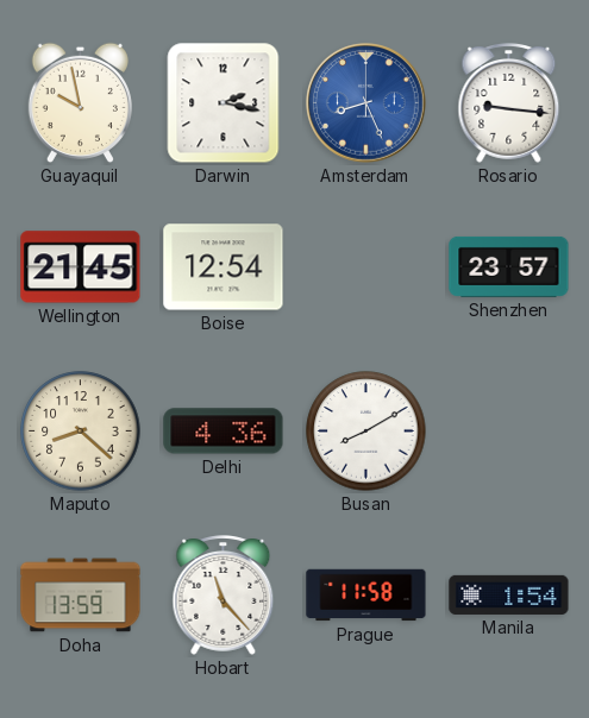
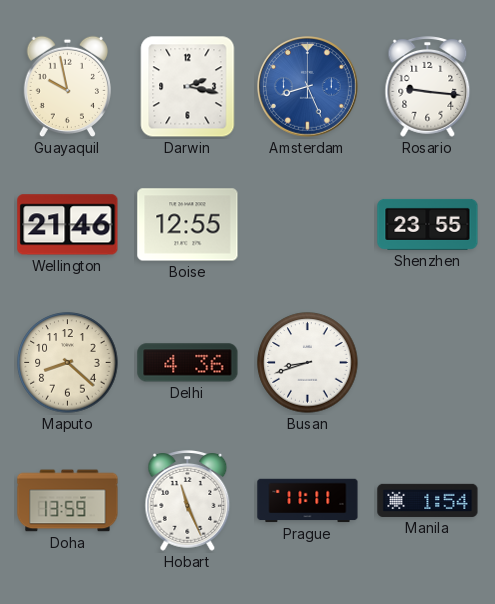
Wellington: 21:45 -> 21:46 (68, 225)
Boise: 12:54 -> 12:55 (188, 225)
Shenzhen: 23:57 -> 23:55 (428, 224)
Busan: 8:10 -> 8:42 (308, 363)
Hobart: 11:23 -> 11:26 (188, 501)
Prague: 11:58 -> 11:11 (308, 501)
